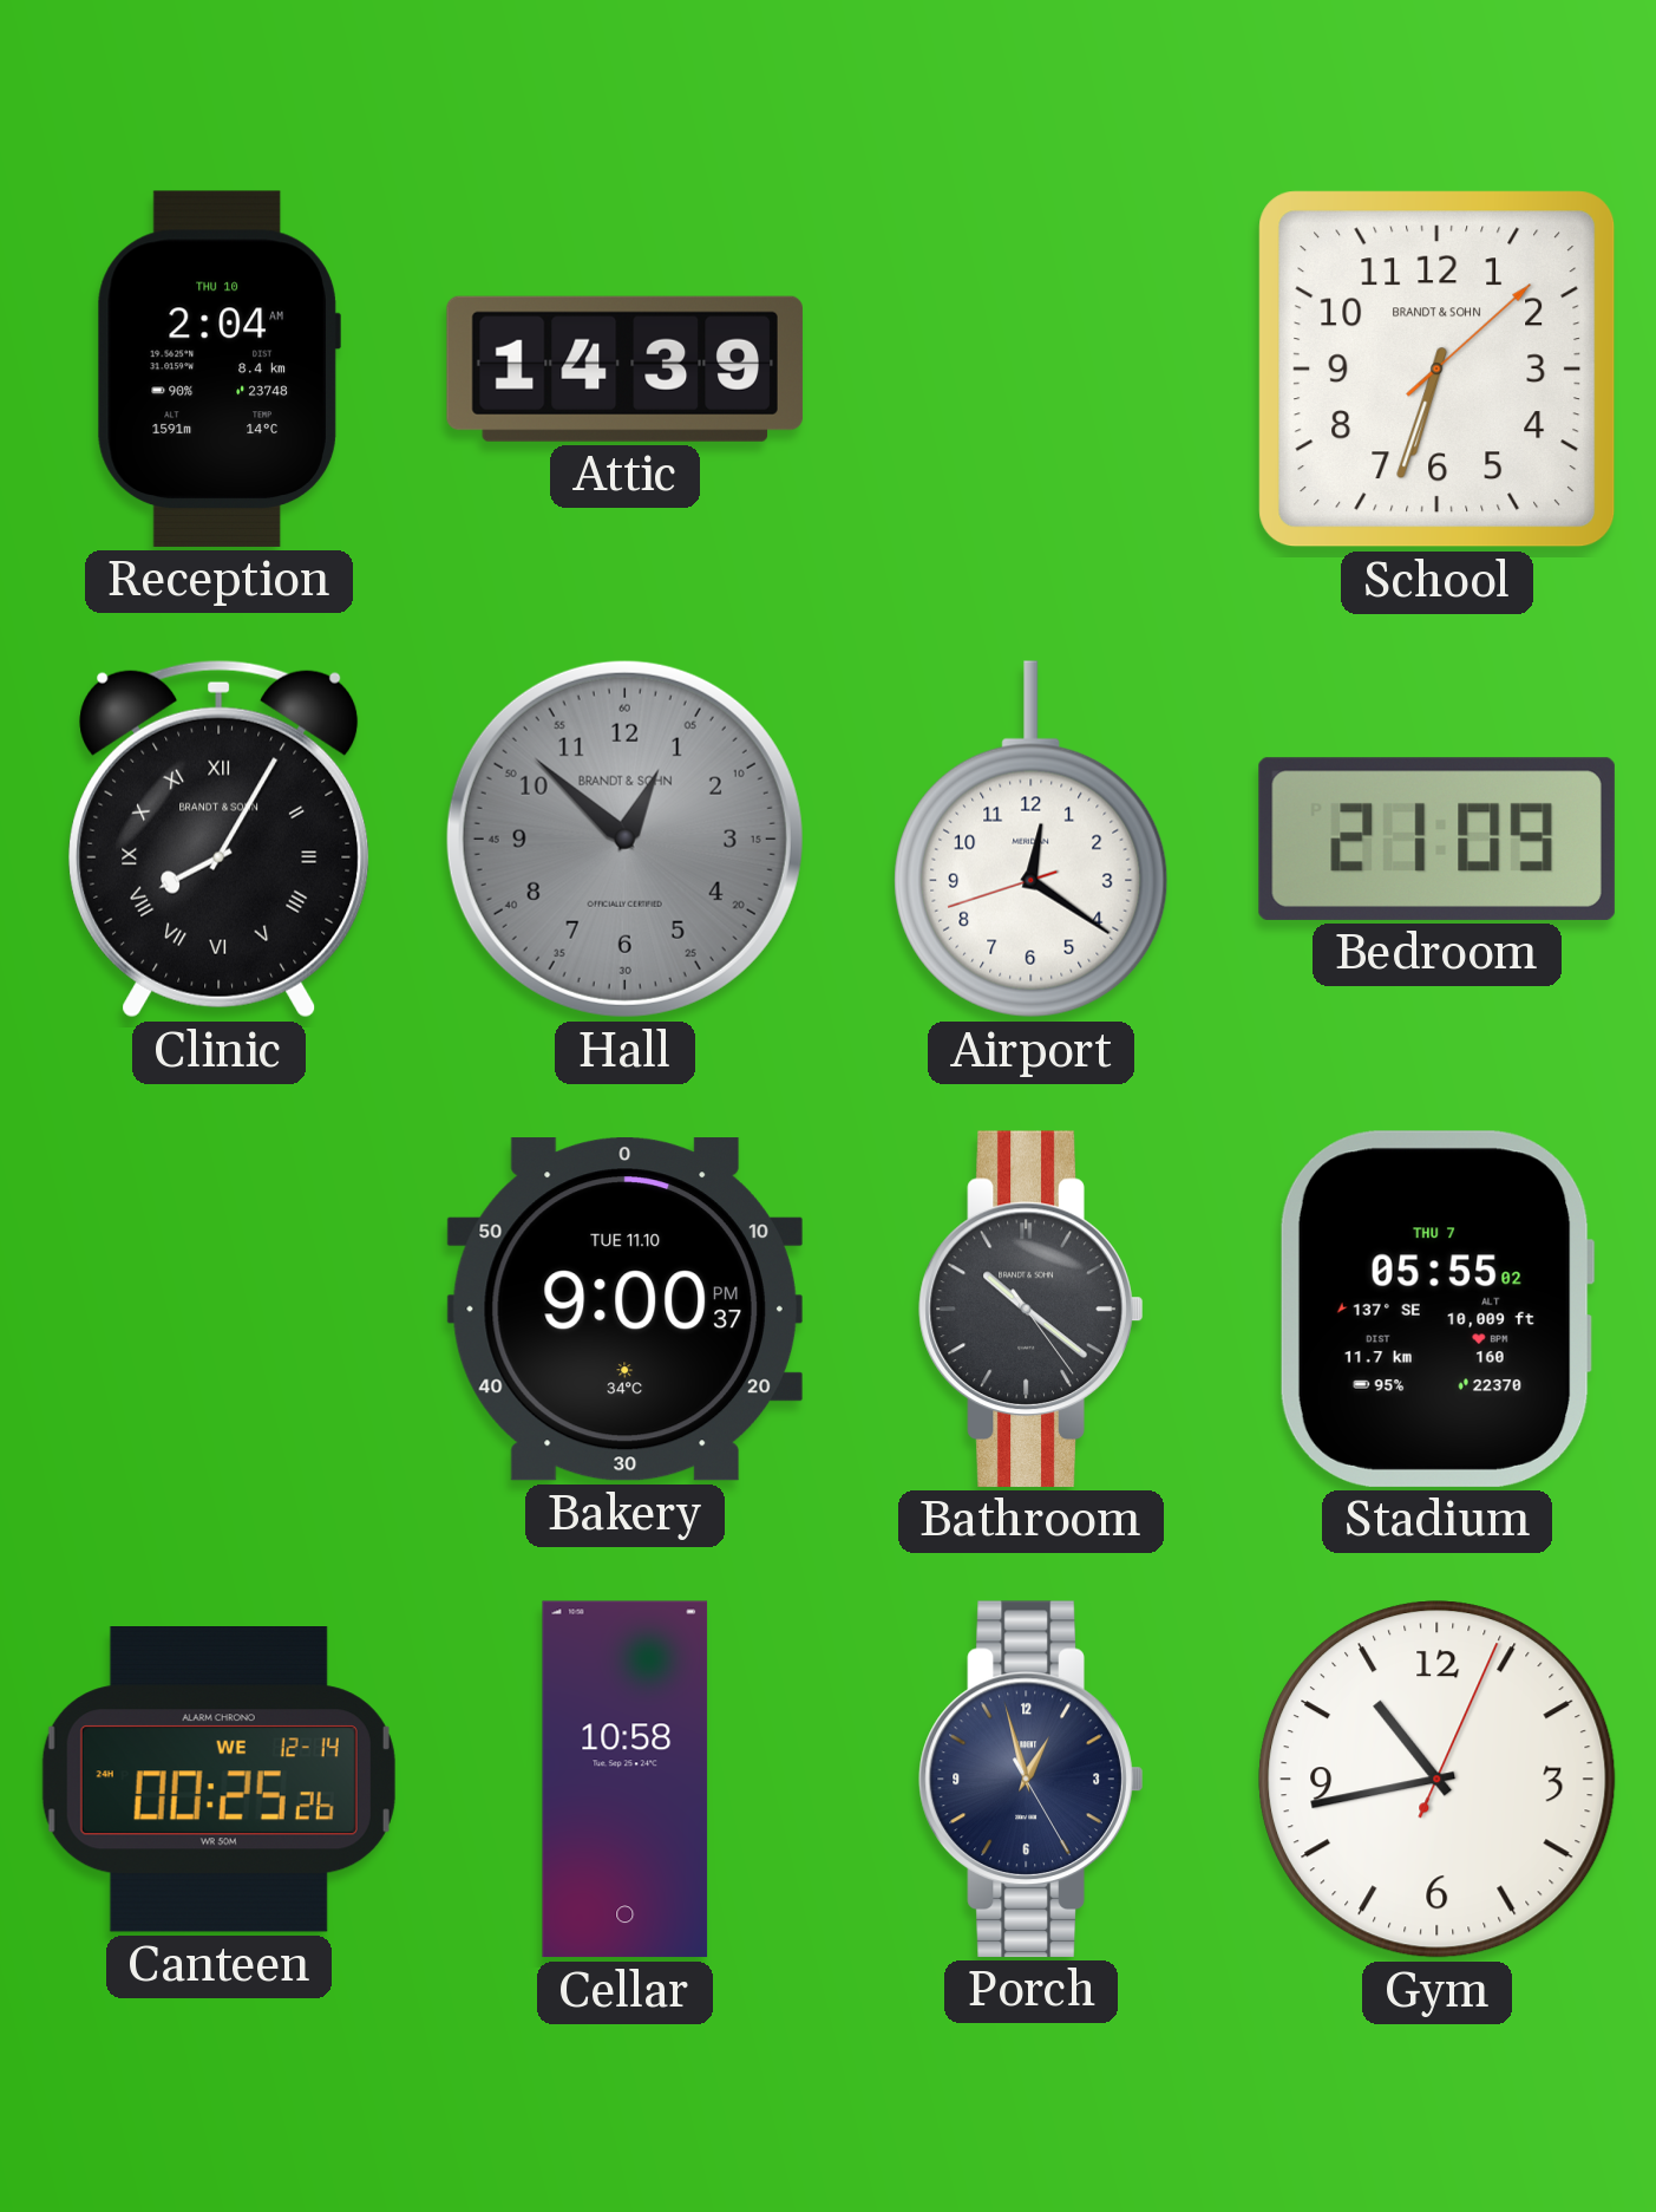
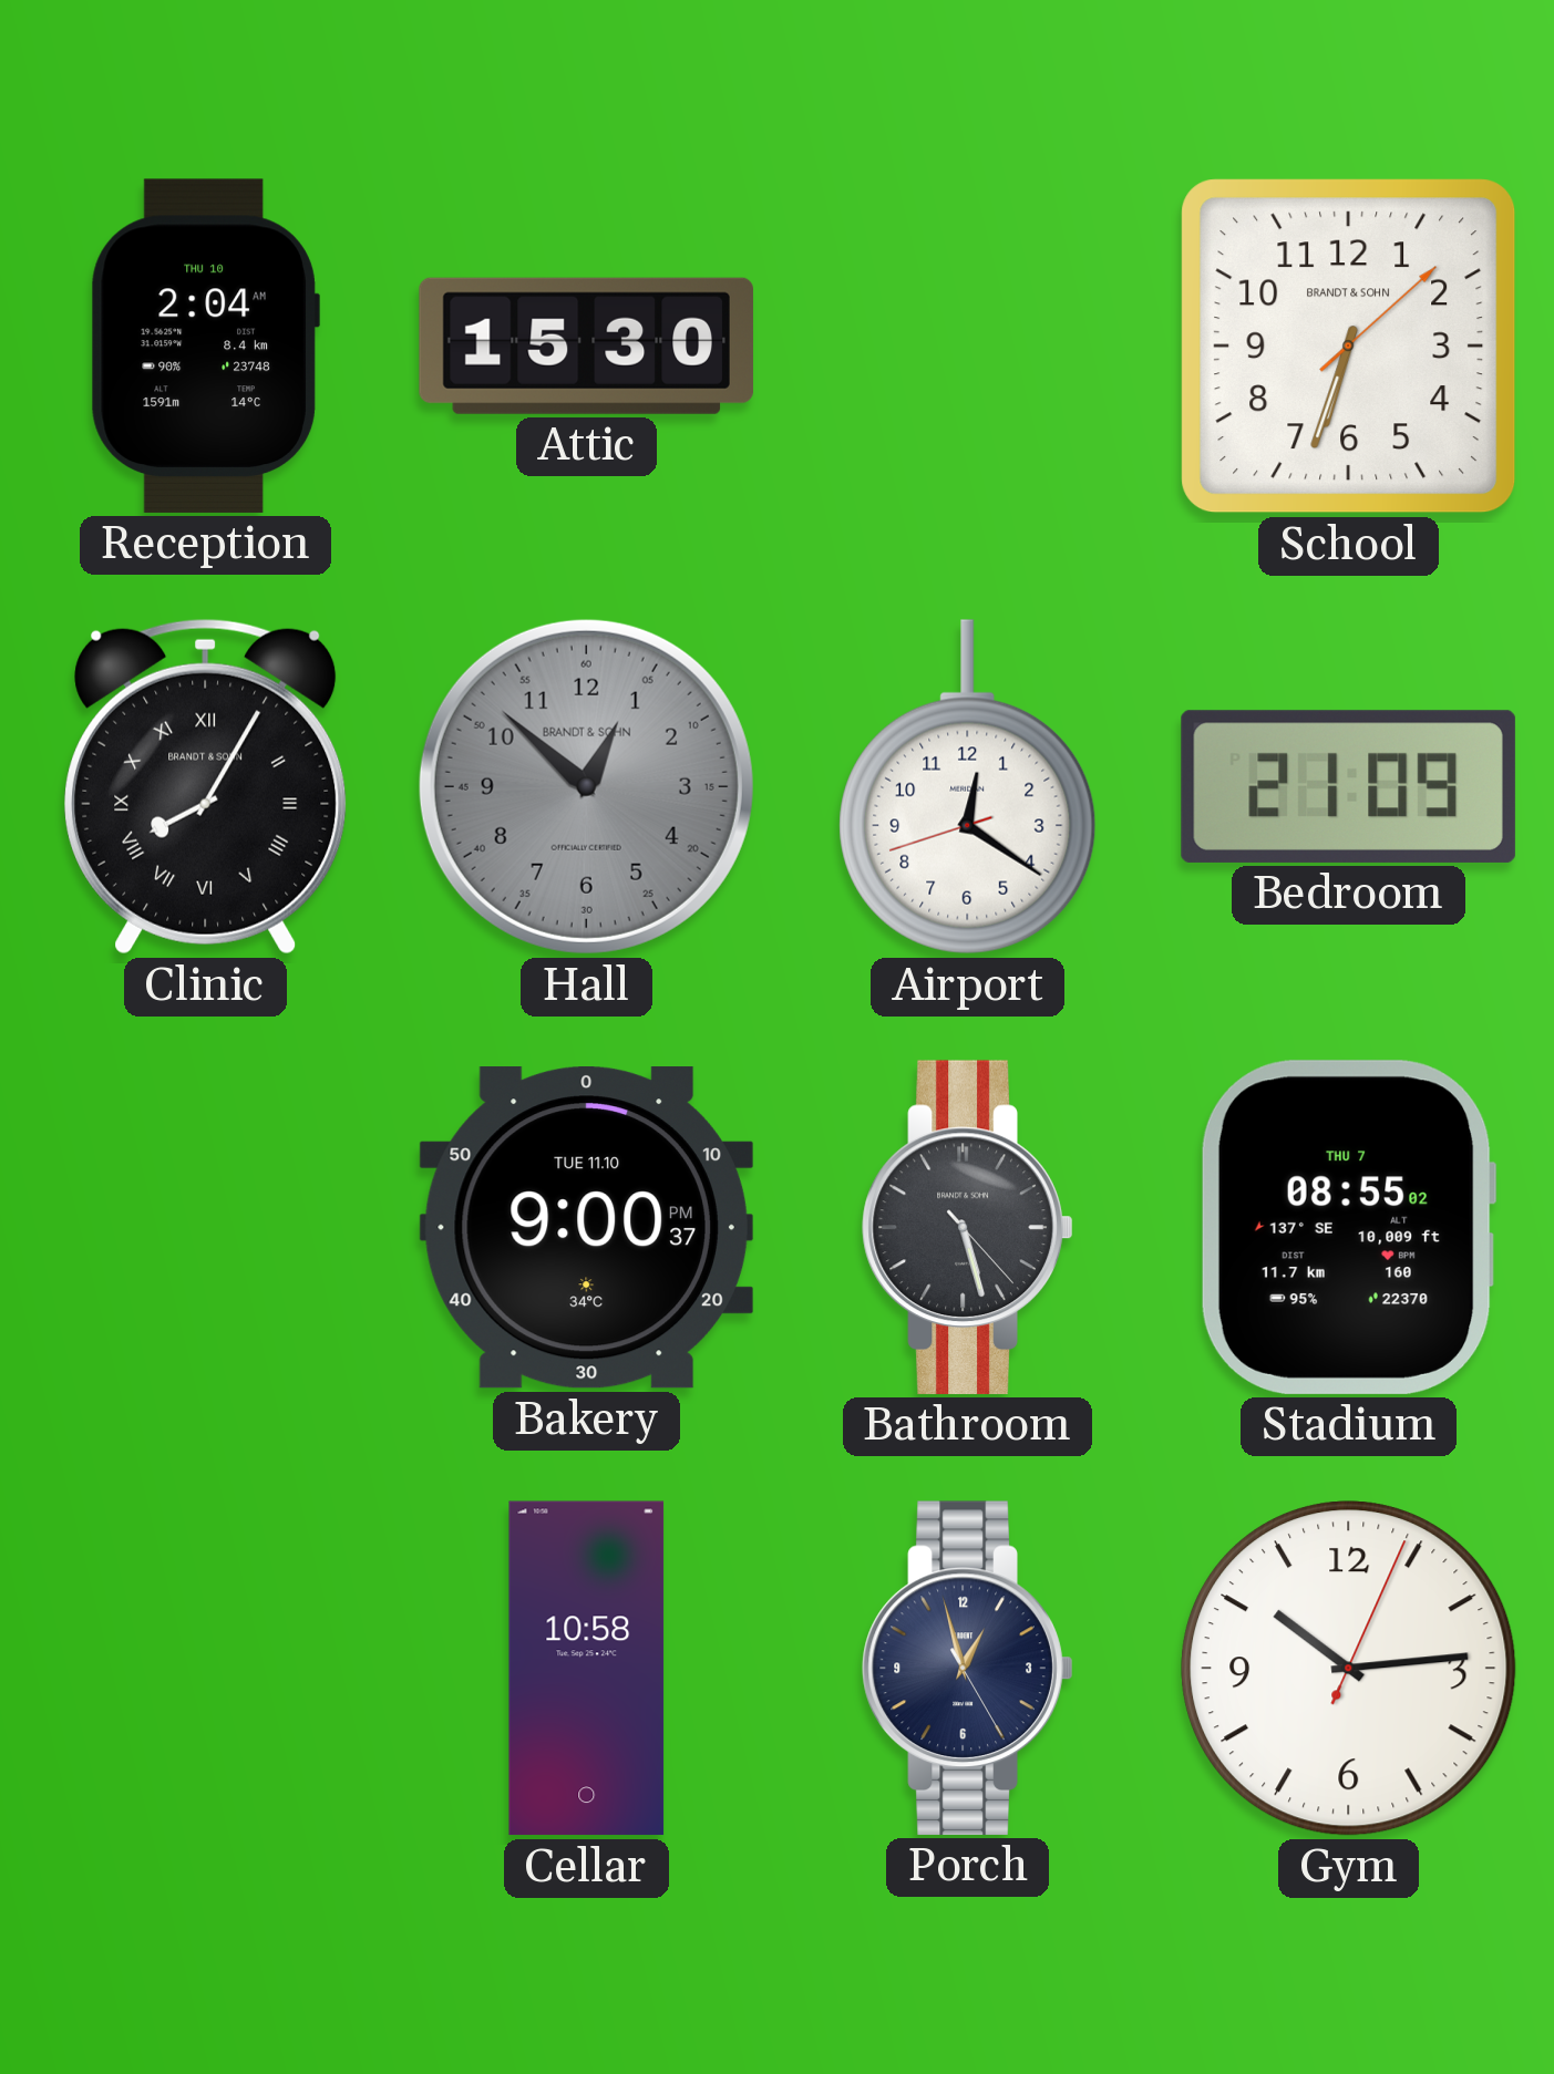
Attic: 14:39 -> 15:30 (586, 345)
Bathroom: 10:21 -> 5:27 (968, 1227)
Stadium: 05:55 -> 08:55 (1348, 1227)
Canteen: 00:25 -> none (218, 1780)
Gym: 10:43 -> 10:14 (1349, 1669)
